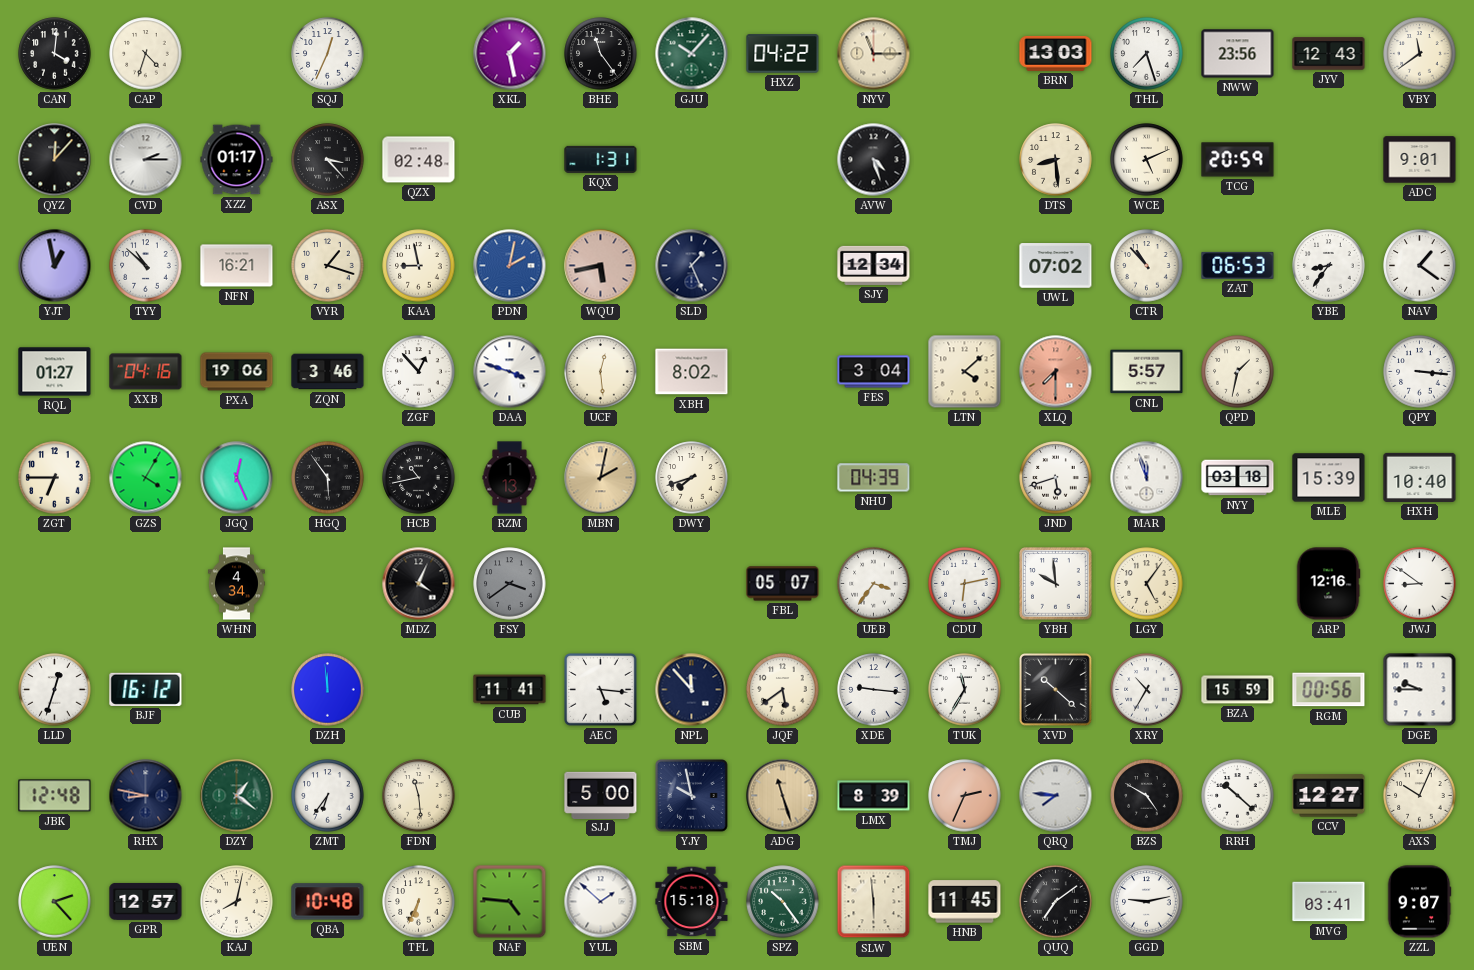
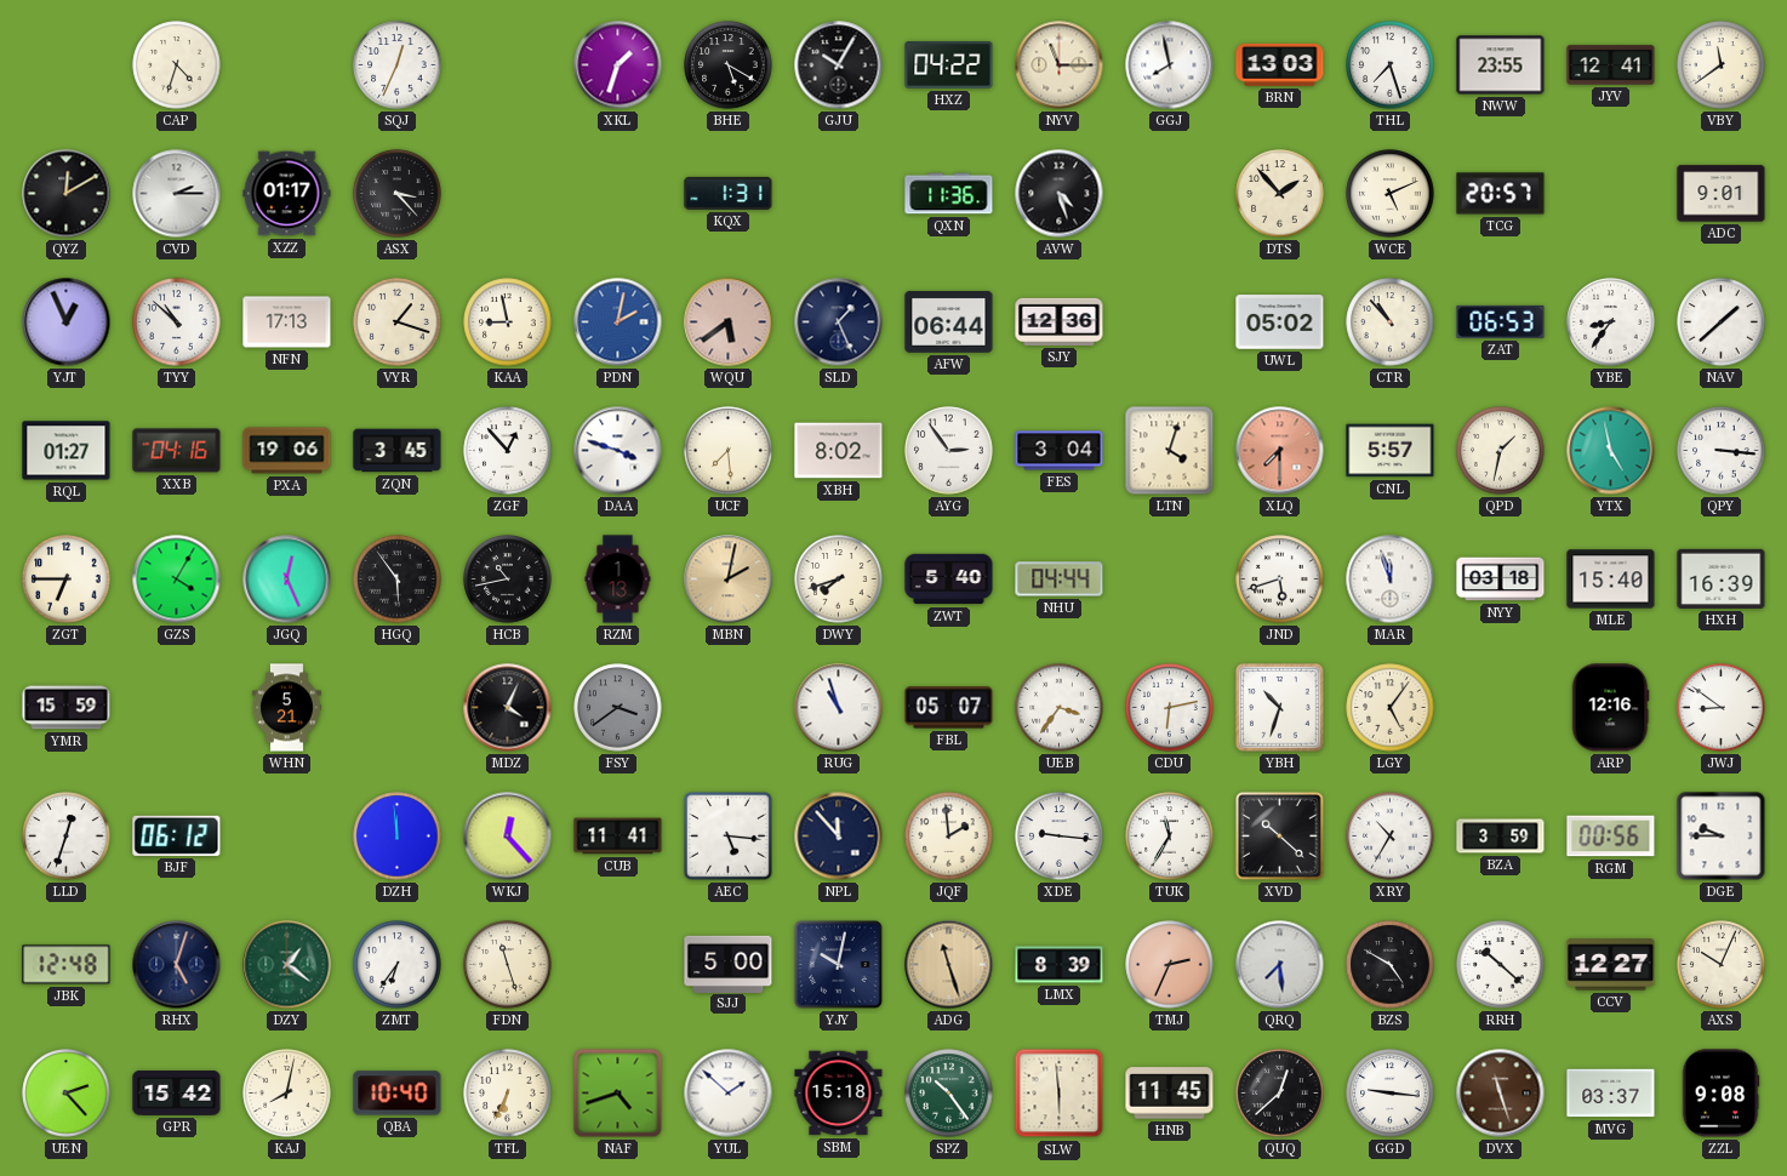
CAN: 4:01 -> none (55, 54)
XKL: 1:28 -> 1:33 (618, 65)
BHE: 11:24 -> 5:20 (729, 65)
GJU: 10:07 -> 10:05 (839, 65)
GJU dial: green -> black (839, 65)
GGJ: none -> 7:58 (1170, 65)
NWW: 23:56 -> 23:55 (1501, 65)
JYV: 12:43 -> 12:41 (1611, 65)
QYZ: 12:07 -> 12:10 (67, 194)
QZX: 02:48 -> none (419, 160)
QXN: none -> 11:36 (949, 194)
DTS: 8:29 -> 1:53 (1280, 194)
TCG: 20:59 -> 20:57 (1501, 194)
YJT: 12:58 -> 12:56 (67, 322)
NFN: 16:21 -> 17:13 (287, 322)
WQU: 5:43 -> 5:39 (729, 322)
AFW: none -> 06:44 (949, 322)
SJY: 12:34 -> 12:36 (1060, 321)
UWL: 07:02 -> 05:02 (1280, 322)
NAV: 1:21 -> 1:38 (1722, 322)
ZQN: 3:46 -> 3:45 (398, 451)
UCF: 12:29 -> 7:29 (729, 451)
AYG: none -> 2:54 (949, 451)
LTN: 4:08 -> 4:03 (1170, 451)
YTX: none -> 4:58 (1611, 451)
ZWT: none -> 5:40 (949, 580)
NHU: 04:39 -> 04:44 (1060, 580)
MLE: 15:39 -> 15:40 (1611, 580)
HXH: 10:40 -> 16:39 (1722, 578)
YMR: none -> 15:59 (67, 708)
WHN: 4:34 -> 5:21 (286, 708)
RUG: none -> 10:57 (839, 708)
YBH: 9:59 -> 10:33 (1280, 708)
BJF: 16:12 -> 06:12 (177, 835)
WKJ: none -> 12:23 (508, 837)
JQF: 5:39 -> 1:59 (949, 837)
BZA: 15:59 -> 3:59 (1501, 837)
RHX: 8:47 -> 5:03 (177, 965)
FDN: 11:29 -> 11:27 (508, 965)
YJY: 9:58 -> 10:02 (839, 965)
QRQ: 7:46 -> 7:29 (1280, 965)
GPR: 12:57 -> 15:42 (177, 1092)
QBA: 10:48 -> 10:40 (398, 1094)
NAF: 4:46 -> 4:42 (618, 1094)
QUQ: 7:09 -> 12:38 (1280, 1094)
GGD: 9:13 -> 9:16 (1391, 1094)
DVX: none -> 11:27 (1501, 1094)
MVG: 03:41 -> 03:37 (1611, 1094)
ZZL: 9:07 -> 9:08 (1720, 1094)
